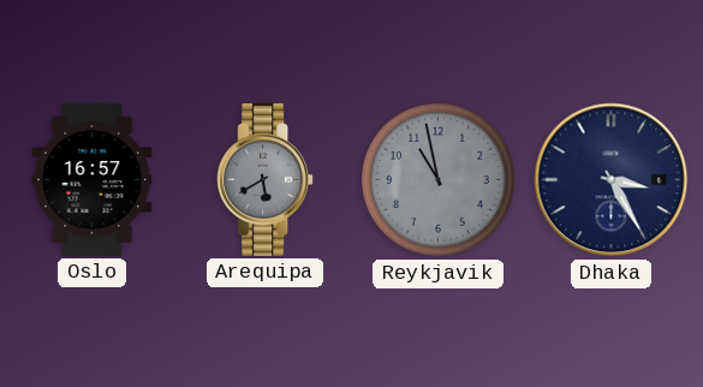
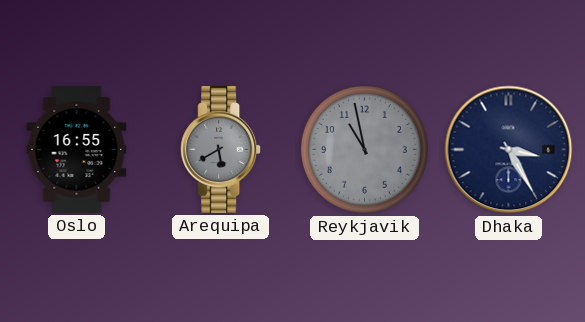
Oslo: 16:57 -> 16:55 (77, 149)
